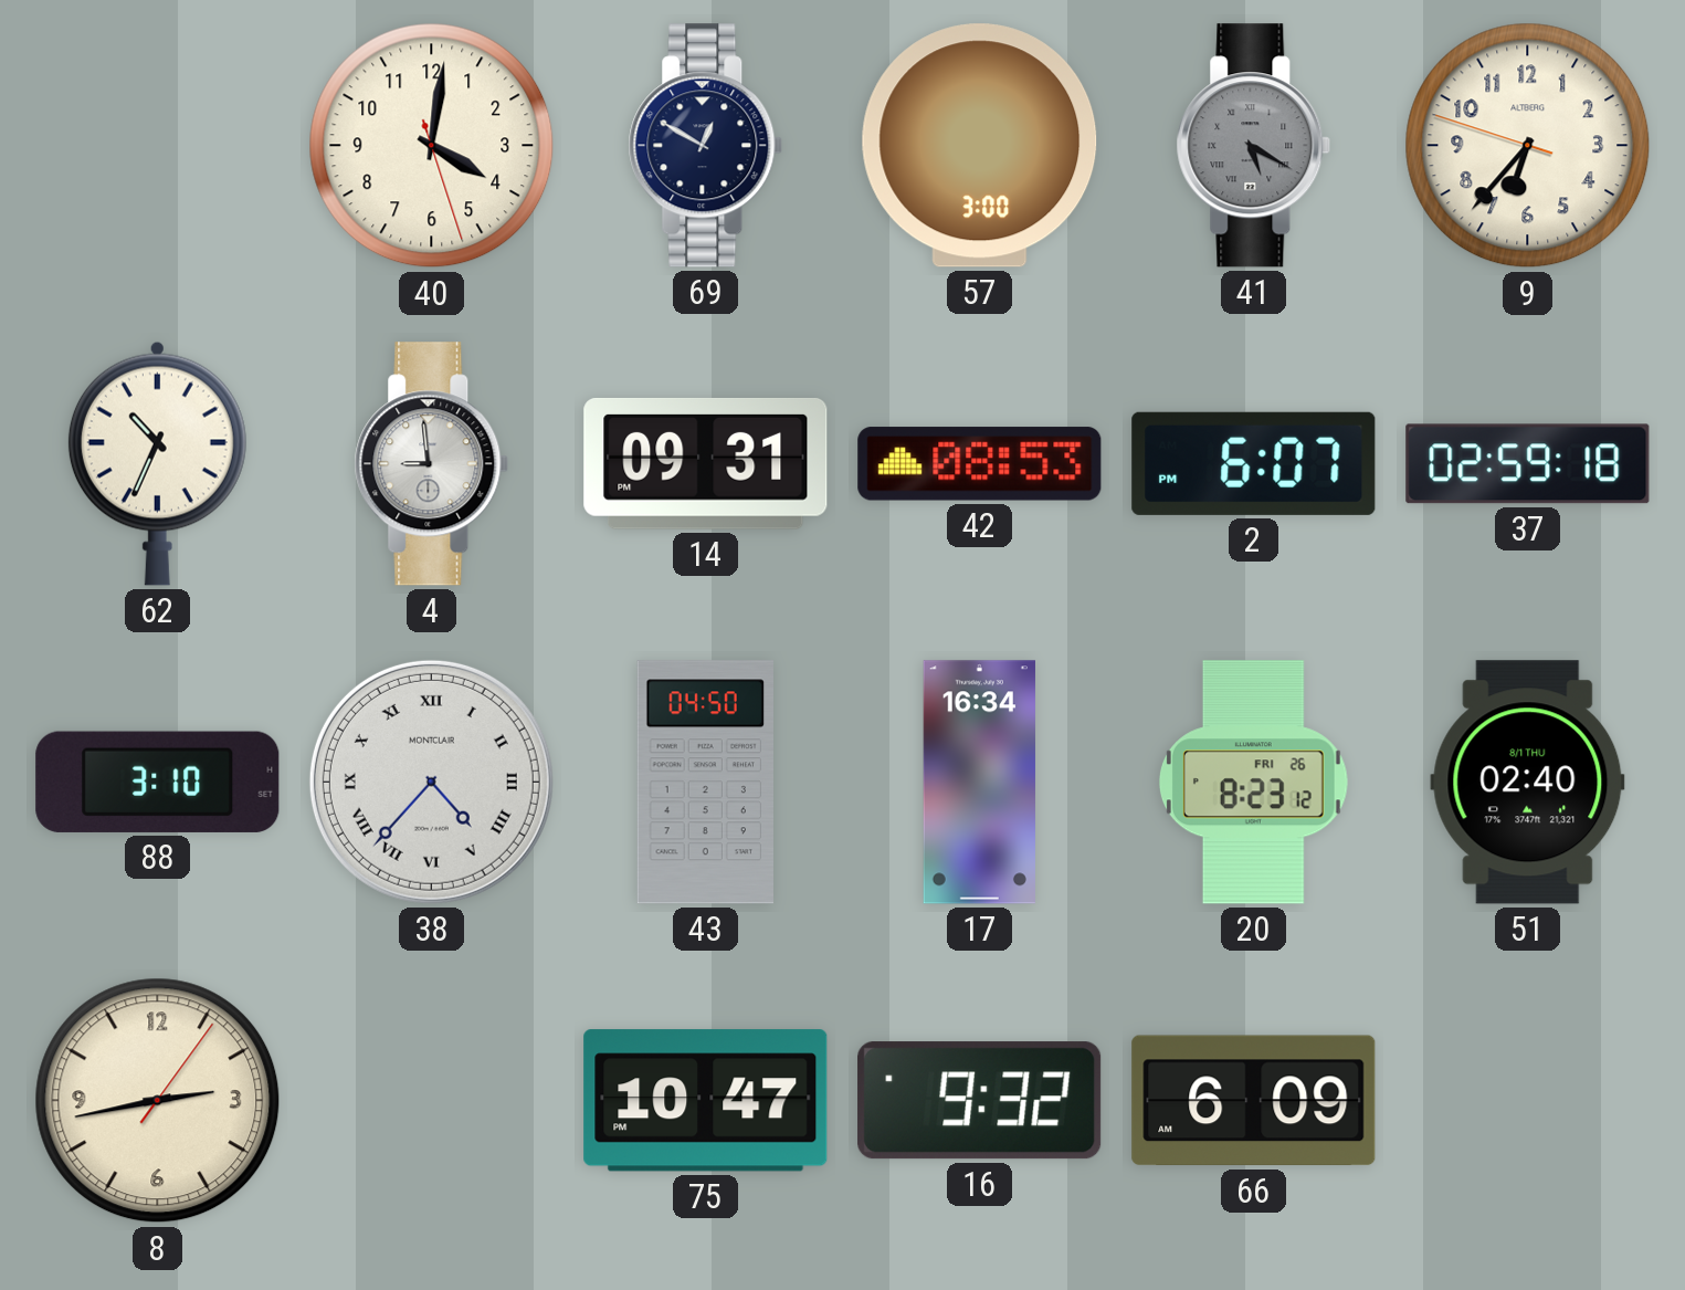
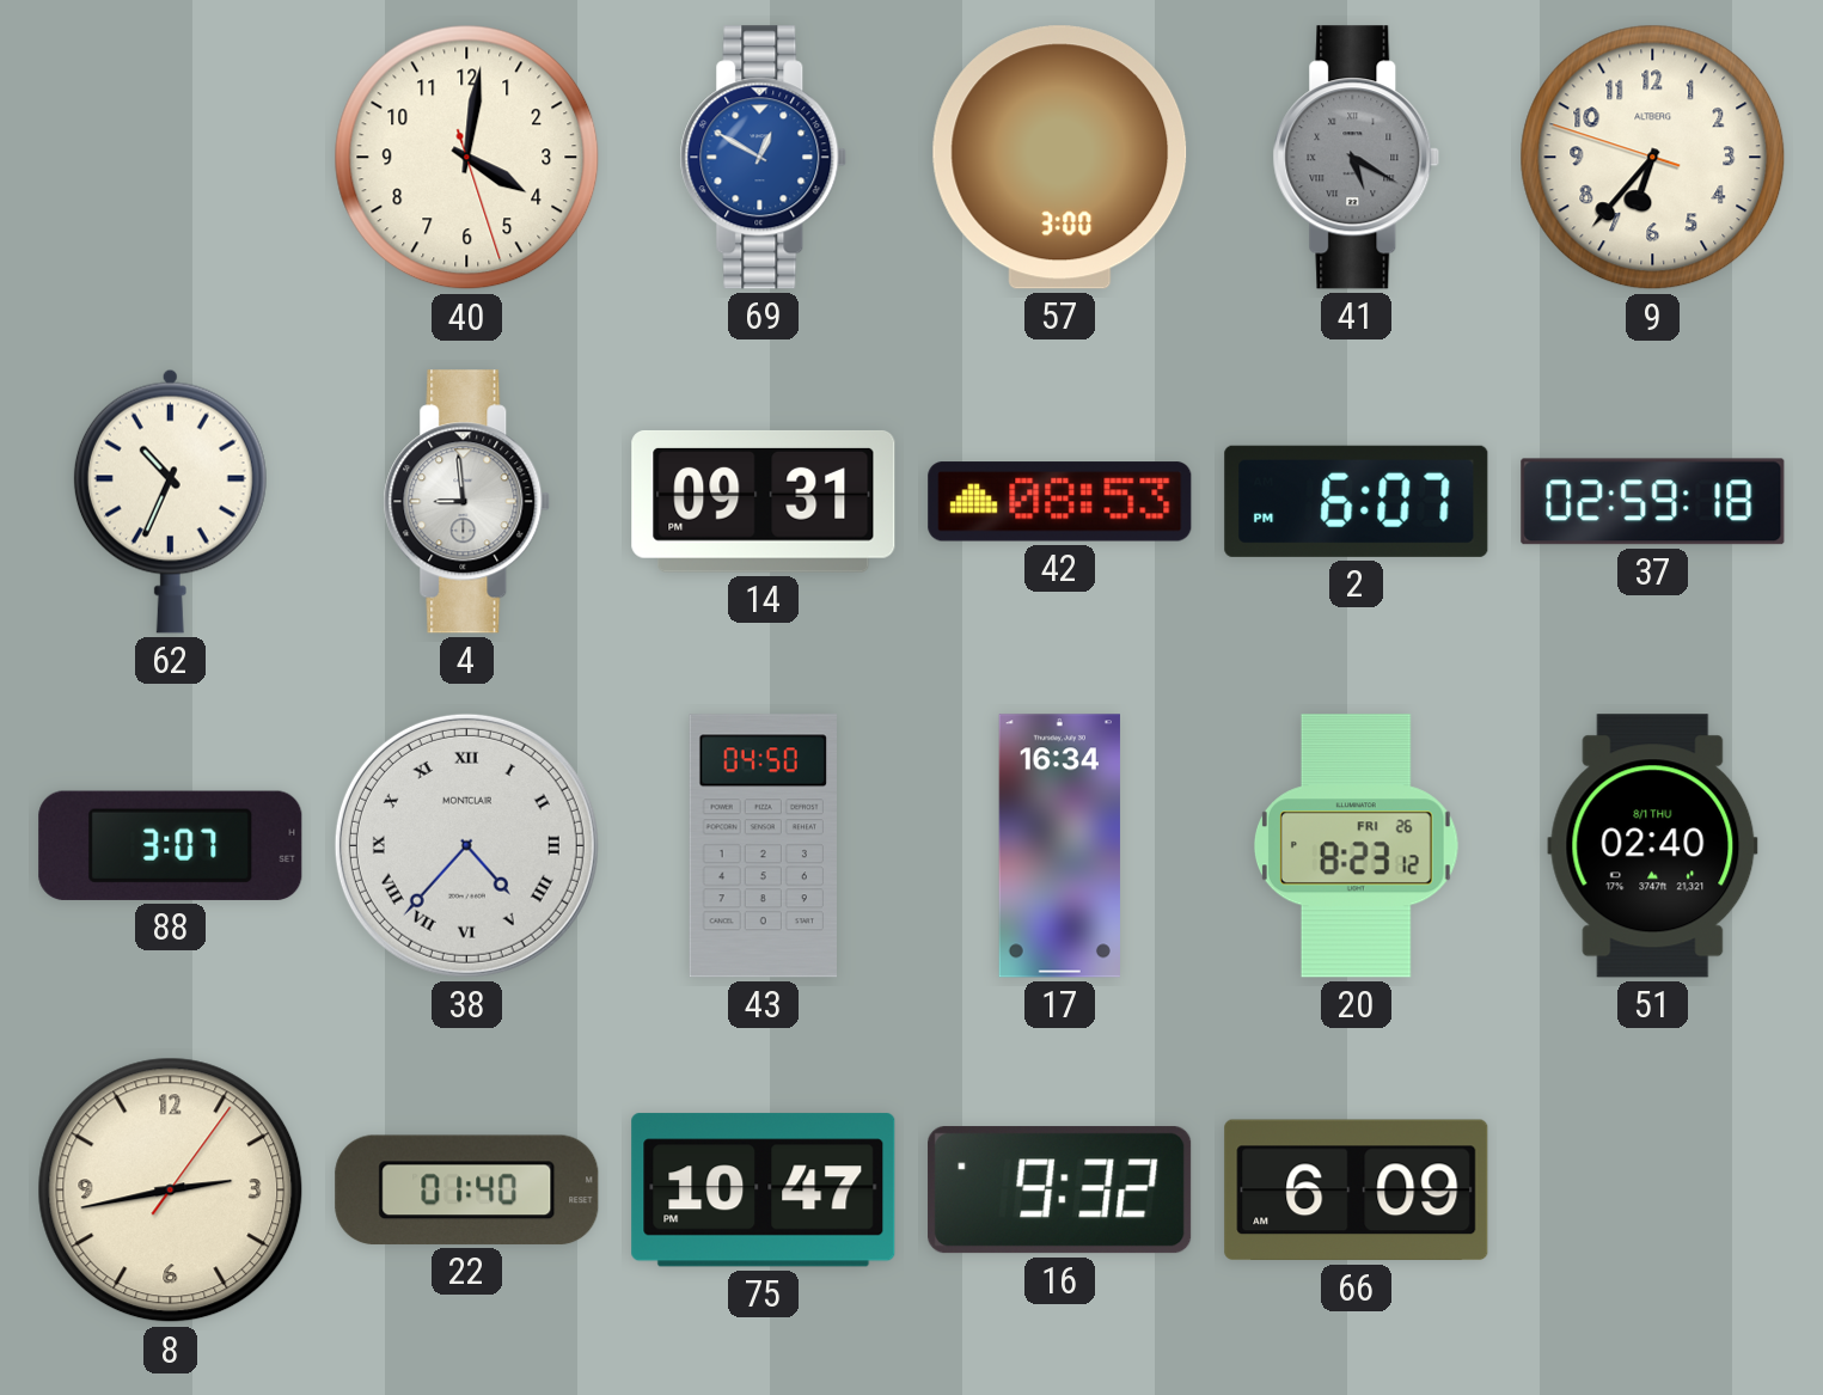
69 dial: navy -> blue (764, 158)
88: 3:10 -> 3:07 (171, 845)
22: none -> 01:40 (467, 1189)
